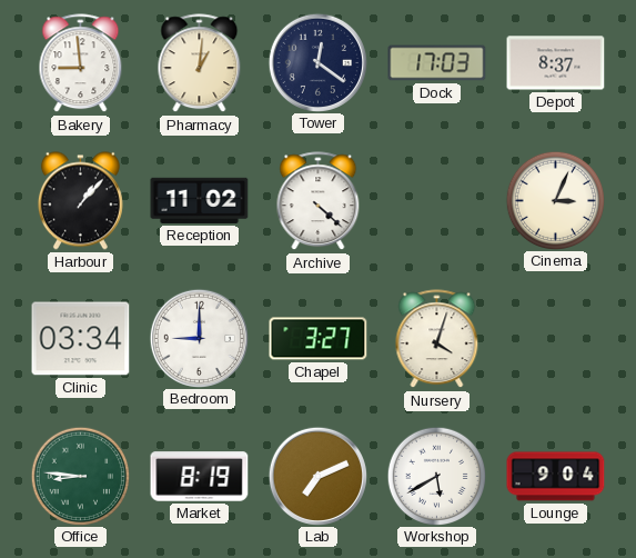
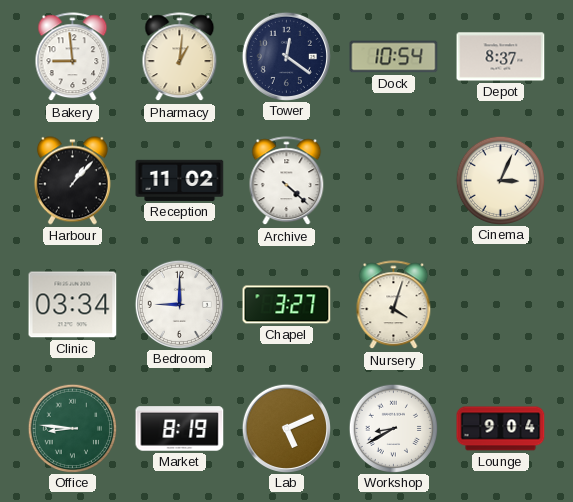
Dock: 17:03 -> 10:54 (394, 57)
Lab: 7:11 -> 5:11 (286, 428)
Workshop: 5:40 -> 8:40 (393, 428)
